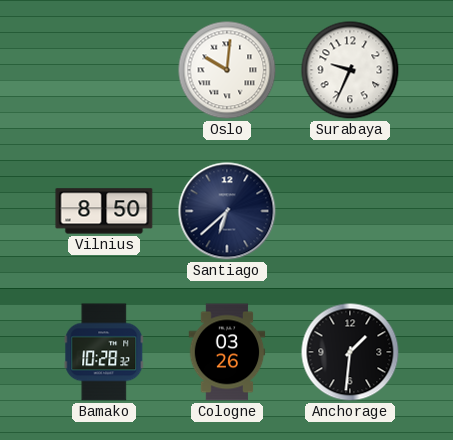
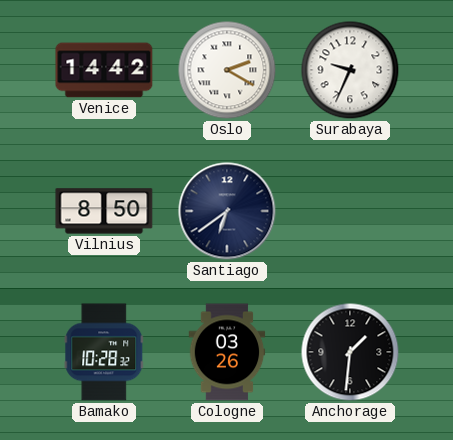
Venice: none -> 14:42 (104, 70)
Oslo: 10:01 -> 2:20 (227, 70)
Santiago: 6:38 -> 6:39 (227, 211)
